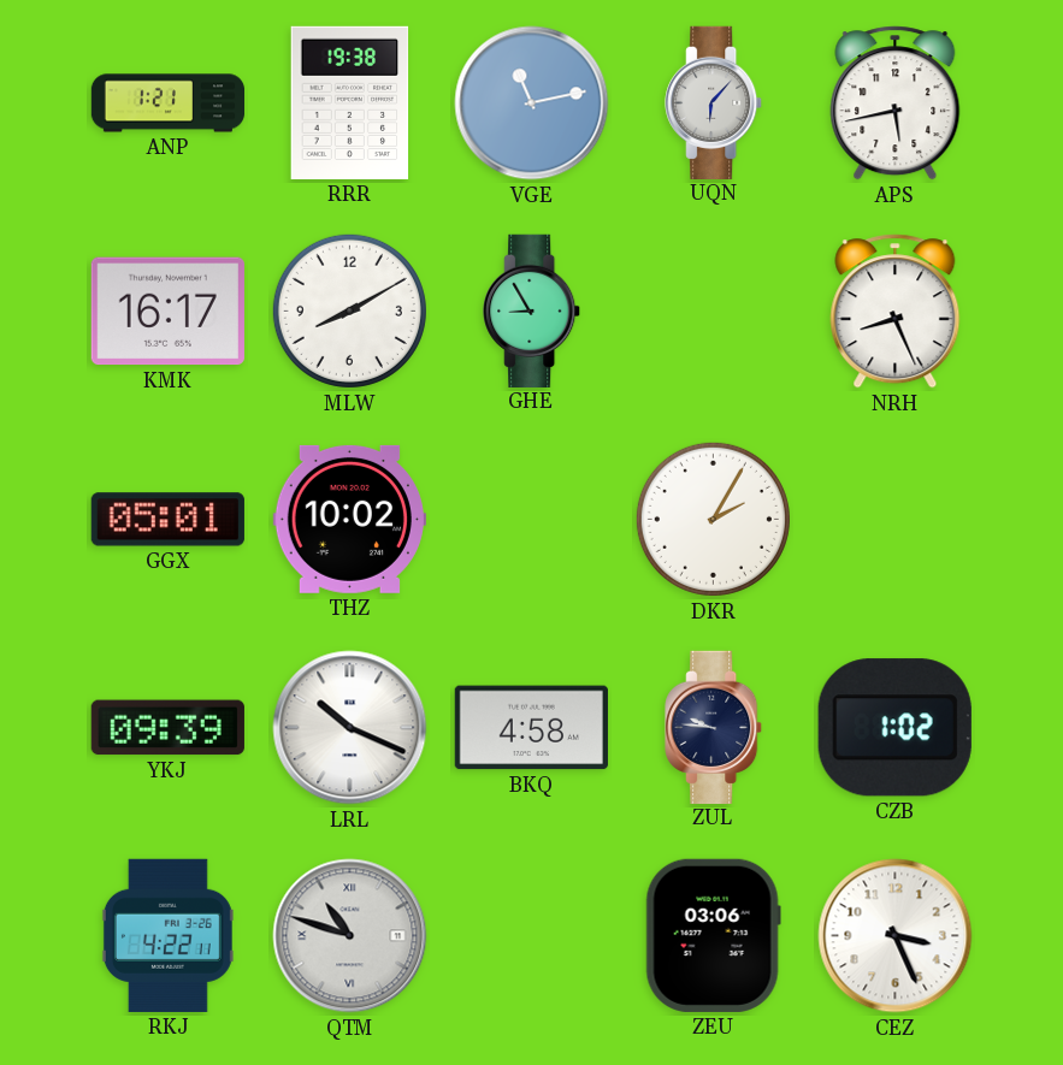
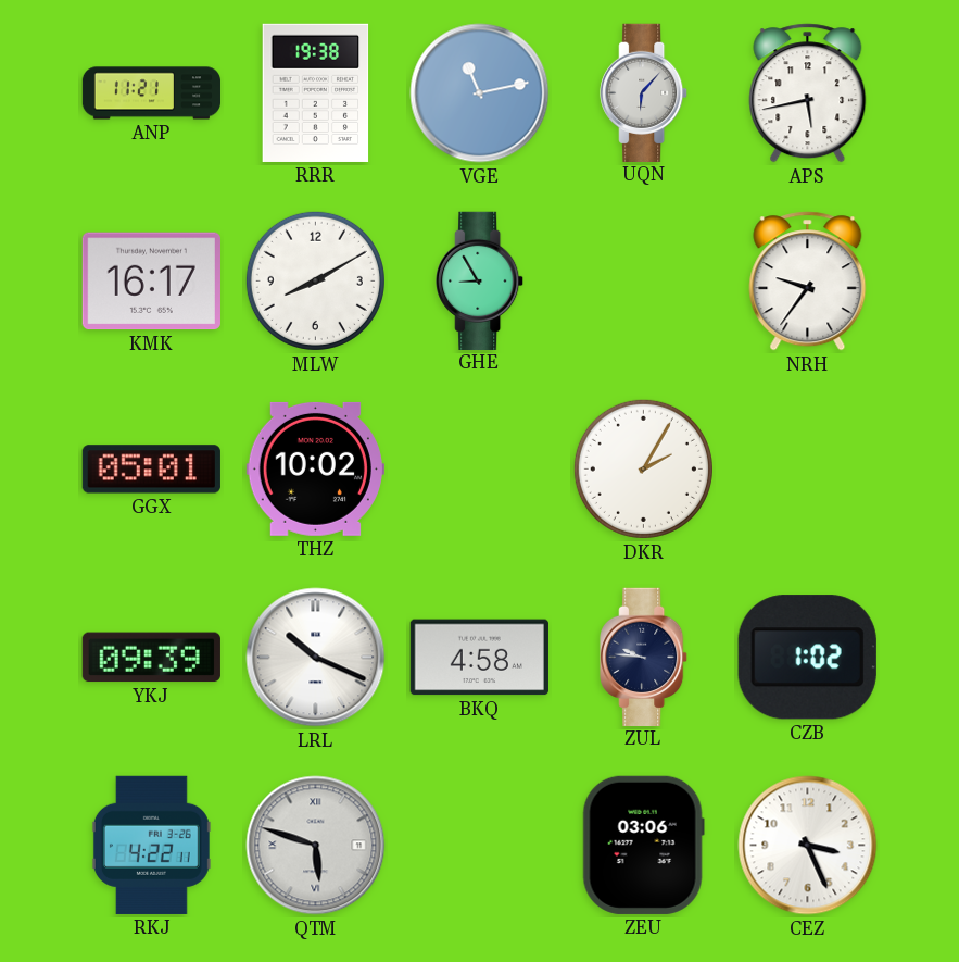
ANP: 1:21 -> 11:21 (152, 93)
NRH: 8:26 -> 9:36 (808, 282)
QTM: 10:48 -> 5:48 (316, 846)
